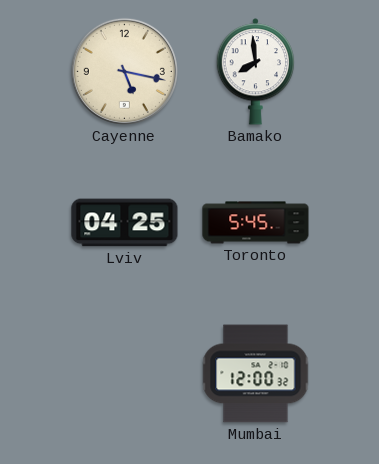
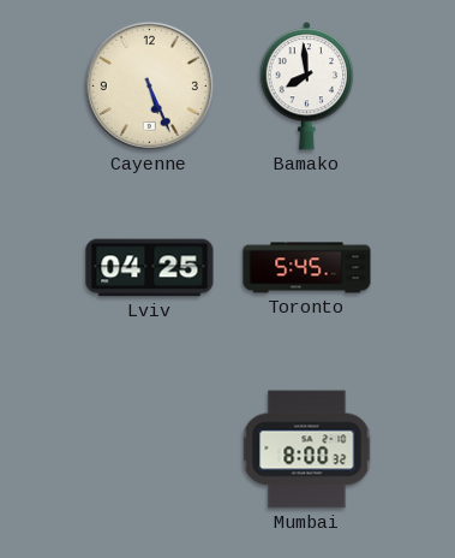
Cayenne: 5:17 -> 5:26 (149, 85)
Mumbai: 12:00 -> 8:00 (307, 450)
